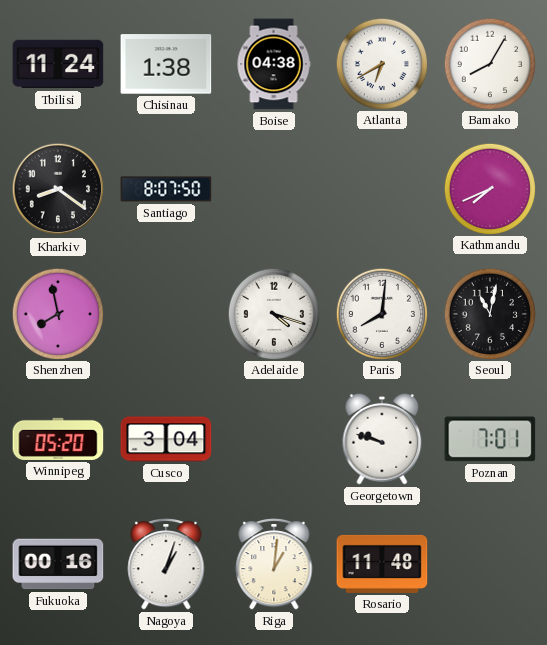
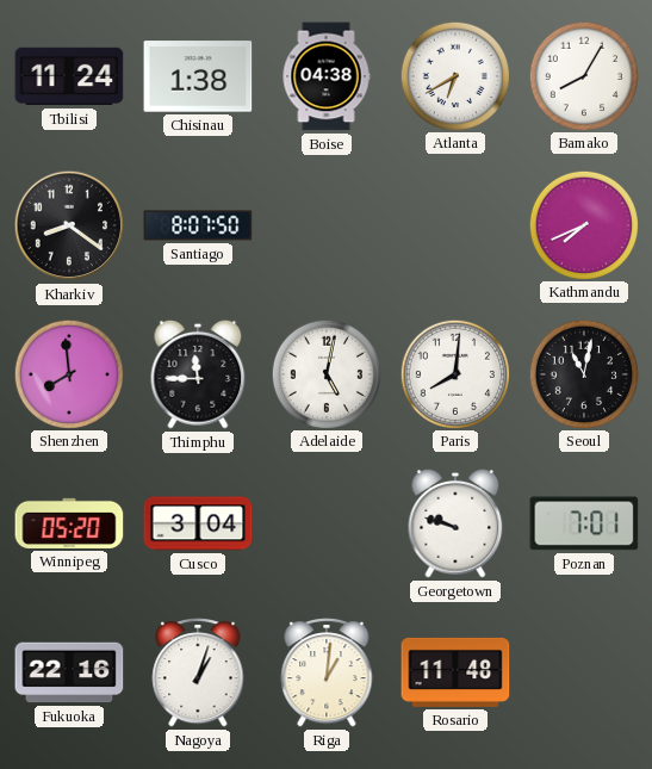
Shenzhen: 7:58 -> 7:59 (68, 373)
Thimphu: none -> 11:45 (198, 374)
Adelaide: 4:18 -> 5:02 (325, 373)
Fukuoka: 00:16 -> 22:16 (69, 672)
